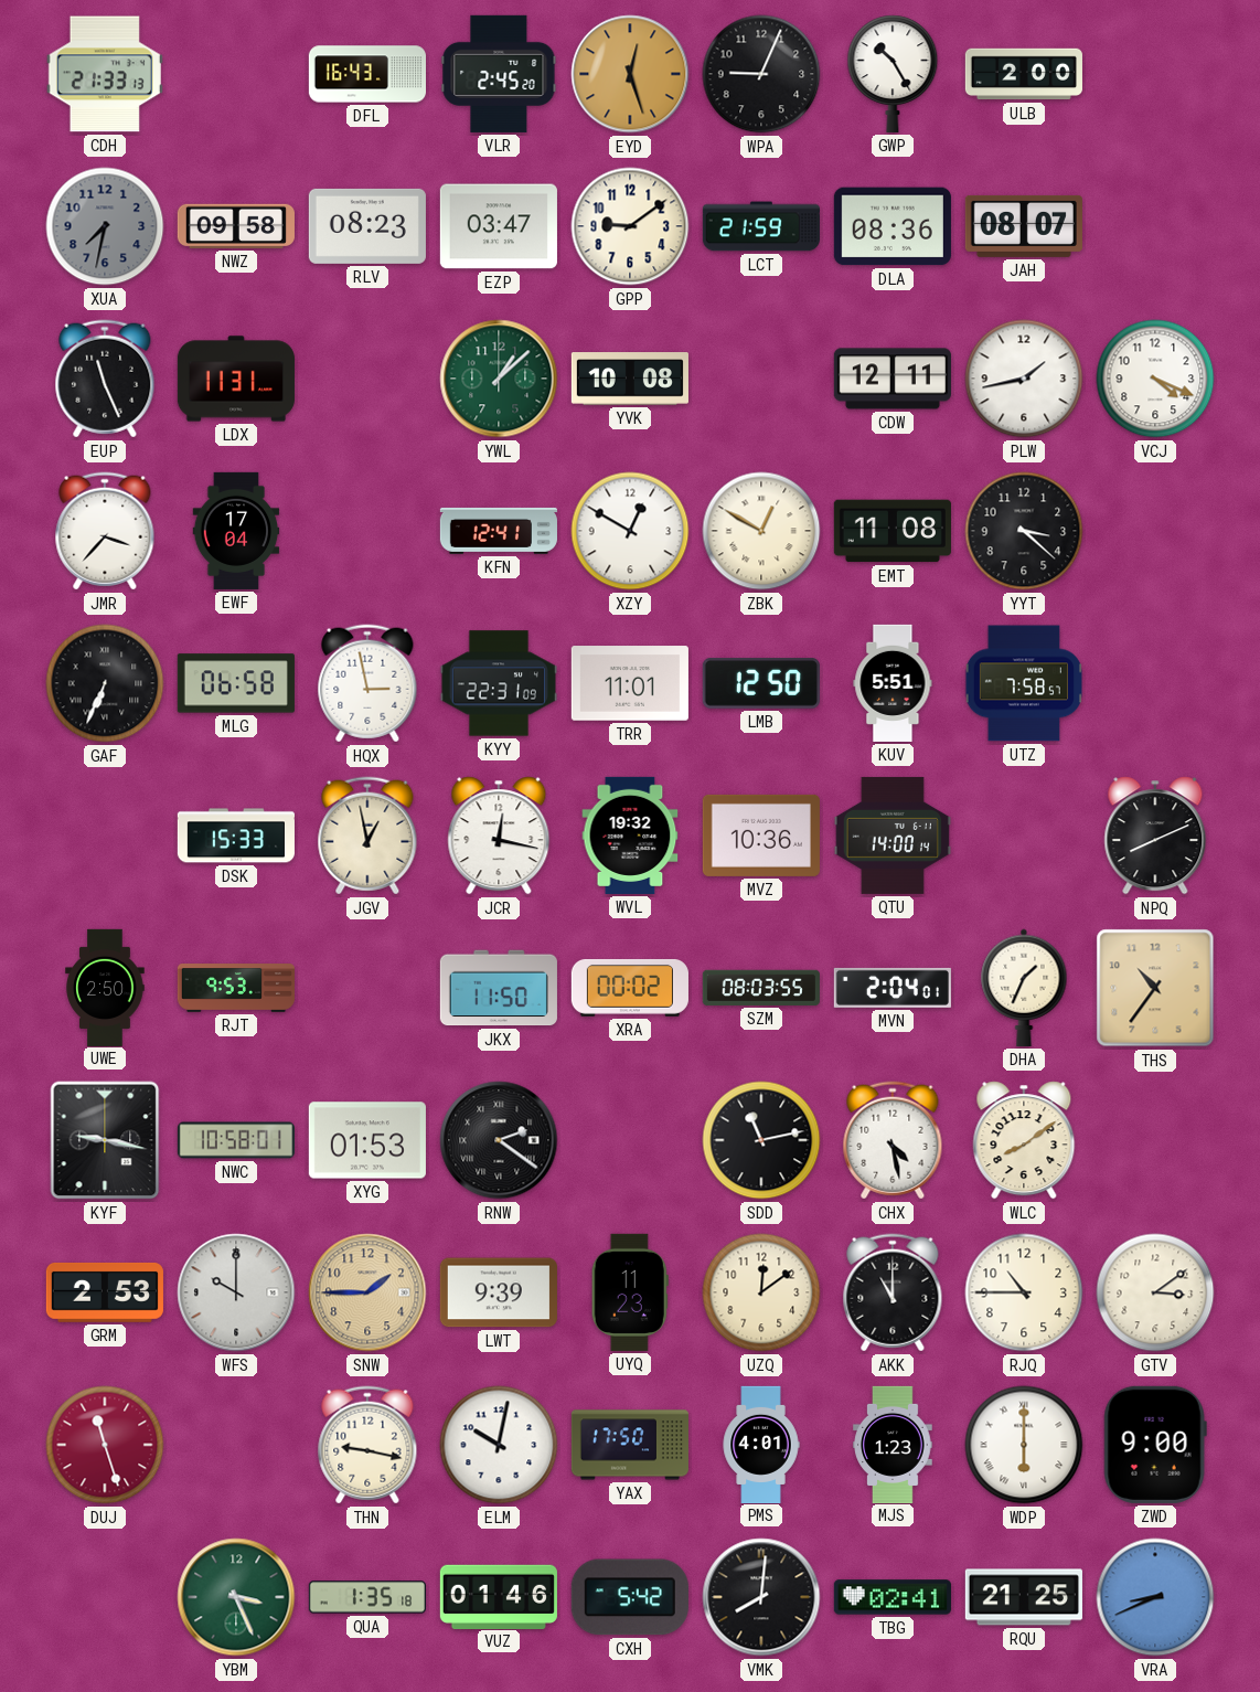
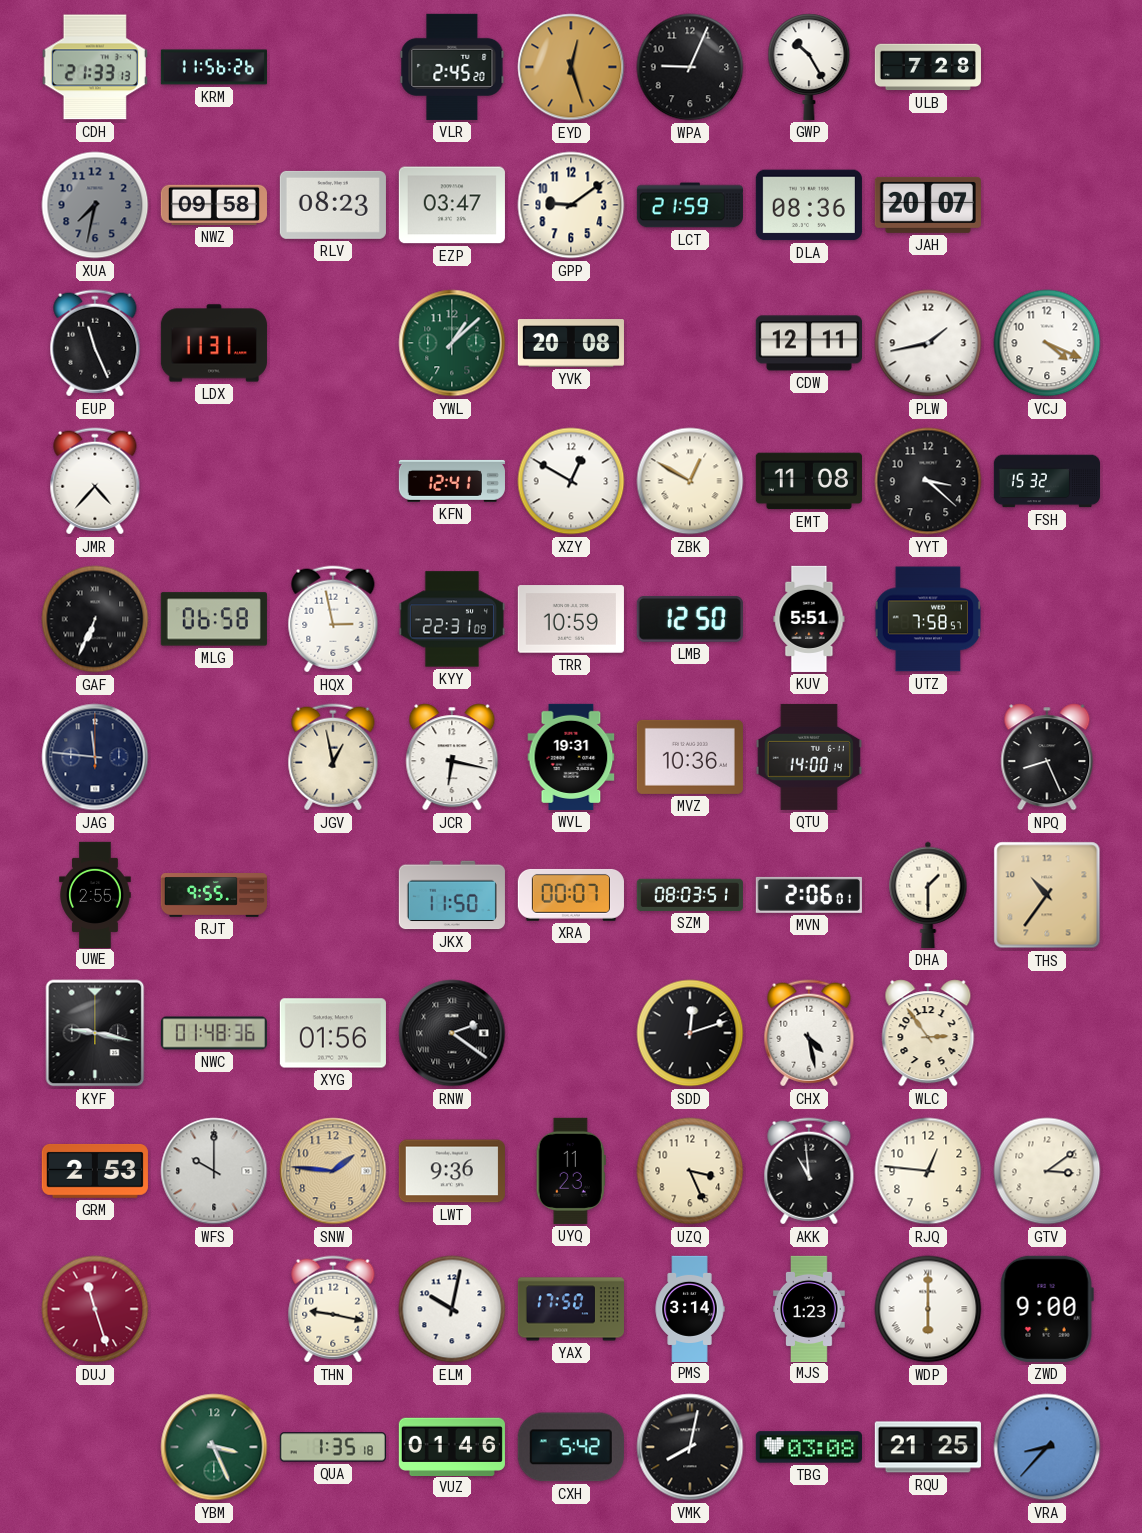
KRM: none -> 11:56 (214, 67)
DFL: 16:43 -> none (366, 74)
ULB: 2:00 -> 7:28 (928, 67)
JAH: 08:07 -> 20:07 (928, 205)
YVK: 10:08 -> 20:08 (571, 343)
JMR: 3:37 -> 4:37 (95, 481)
EWF: 17:04 -> none (236, 531)
FSH: none -> 15:32 (1046, 481)
TRR: 11:01 -> 10:59 (571, 619)
JAG: none -> 11:46 (95, 757)
DSK: 15:33 -> none (236, 836)
JCR: 12:17 -> 6:17 (452, 757)
WVL: 19:32 -> 19:31 (571, 757)
NPQ: 8:11 -> 8:26 (1047, 757)
UWE: 2:50 -> 2:55 (95, 894)
RJT: 9:53 -> 9:55 (213, 896)
XRA: 00:02 -> 00:07 (571, 895)
SZM: 08:03:55 -> 08:03:51 (690, 895)
MVN: 2:04 -> 2:06 (809, 895)
DHA: 1:34 -> 1:30 (928, 895)
NWC: 10:58 -> 01:48 (214, 1033)
XYG: 01:53 -> 01:56 (333, 1033)
SDD: 11:13 -> 12:12 (690, 1033)
WLC: 8:09 -> 2:54 (928, 1033)
SNW: 1:45 -> 1:46 (333, 1171)
LWT: 9:39 -> 9:36 (452, 1171)
UZQ: 12:09 -> 3:26 (690, 1171)
AKK: 11:00 -> 10:59 (809, 1171)
RJQ: 10:45 -> 12:46 (928, 1171)
PMS: 4:01 -> 3:14 (690, 1308)
VMK: 8:01 -> 8:02 (690, 1447)
TBG: 02:41 -> 03:08 (809, 1447)
VRA: 8:41 -> 8:37 (1047, 1447)
